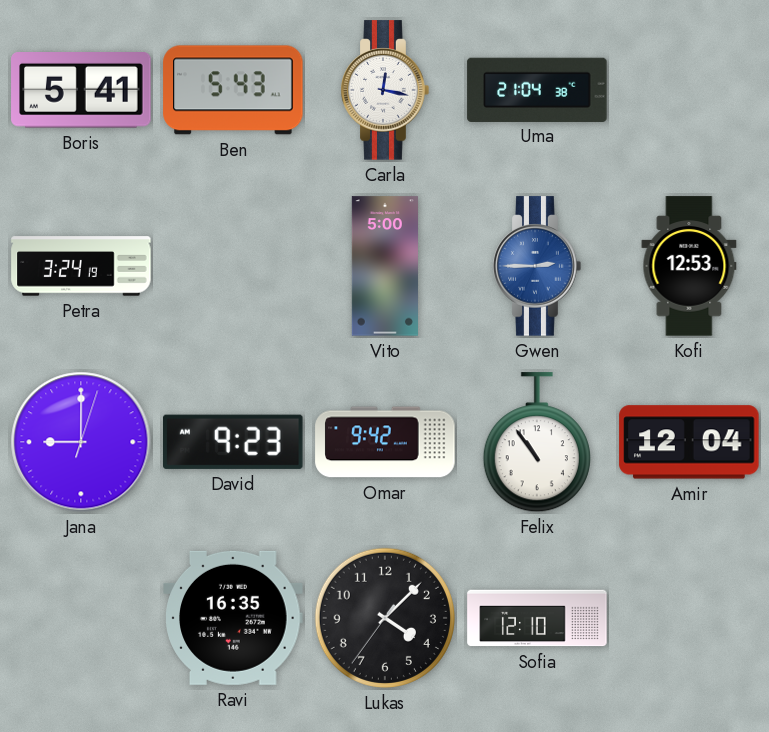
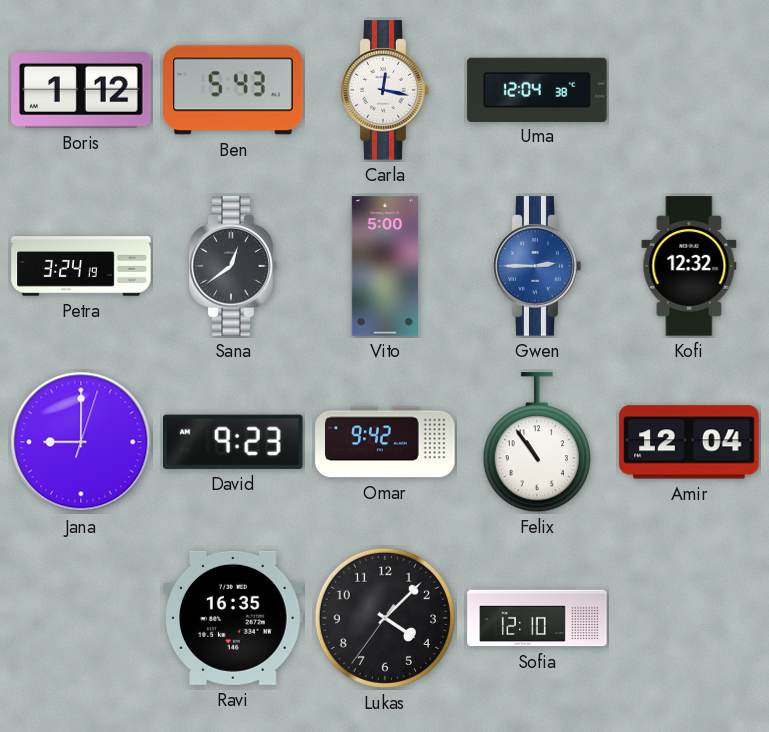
Boris: 5:41 -> 1:12 (81, 91)
Uma: 21:04 -> 12:04 (537, 89)
Sana: none -> 12:39 (233, 266)
Kofi: 12:53 -> 12:32 (689, 266)
